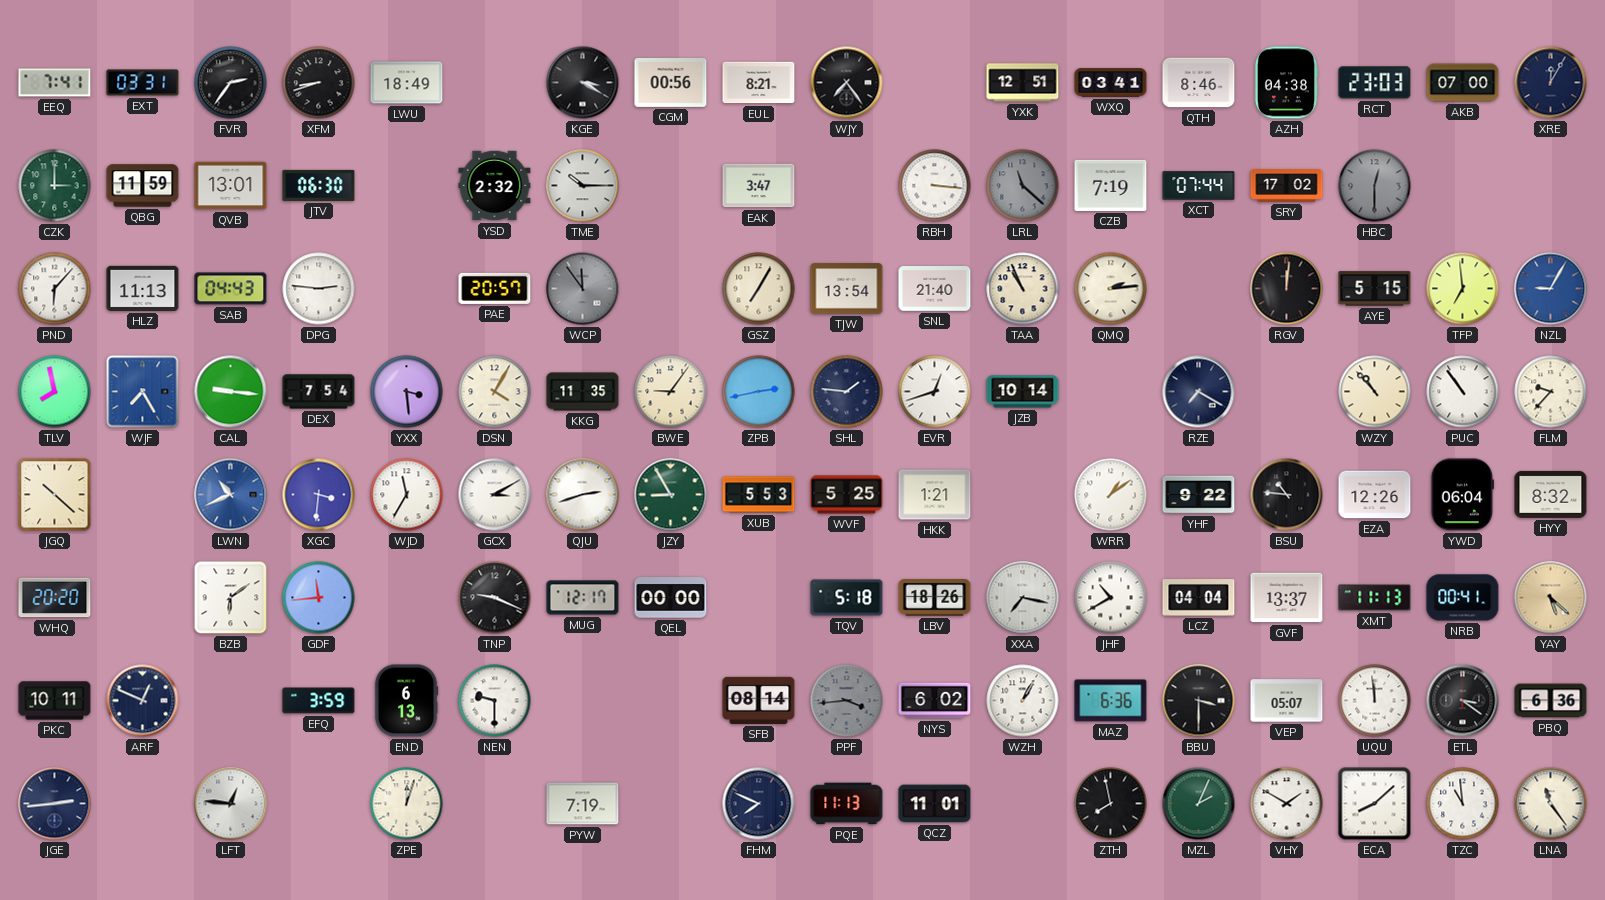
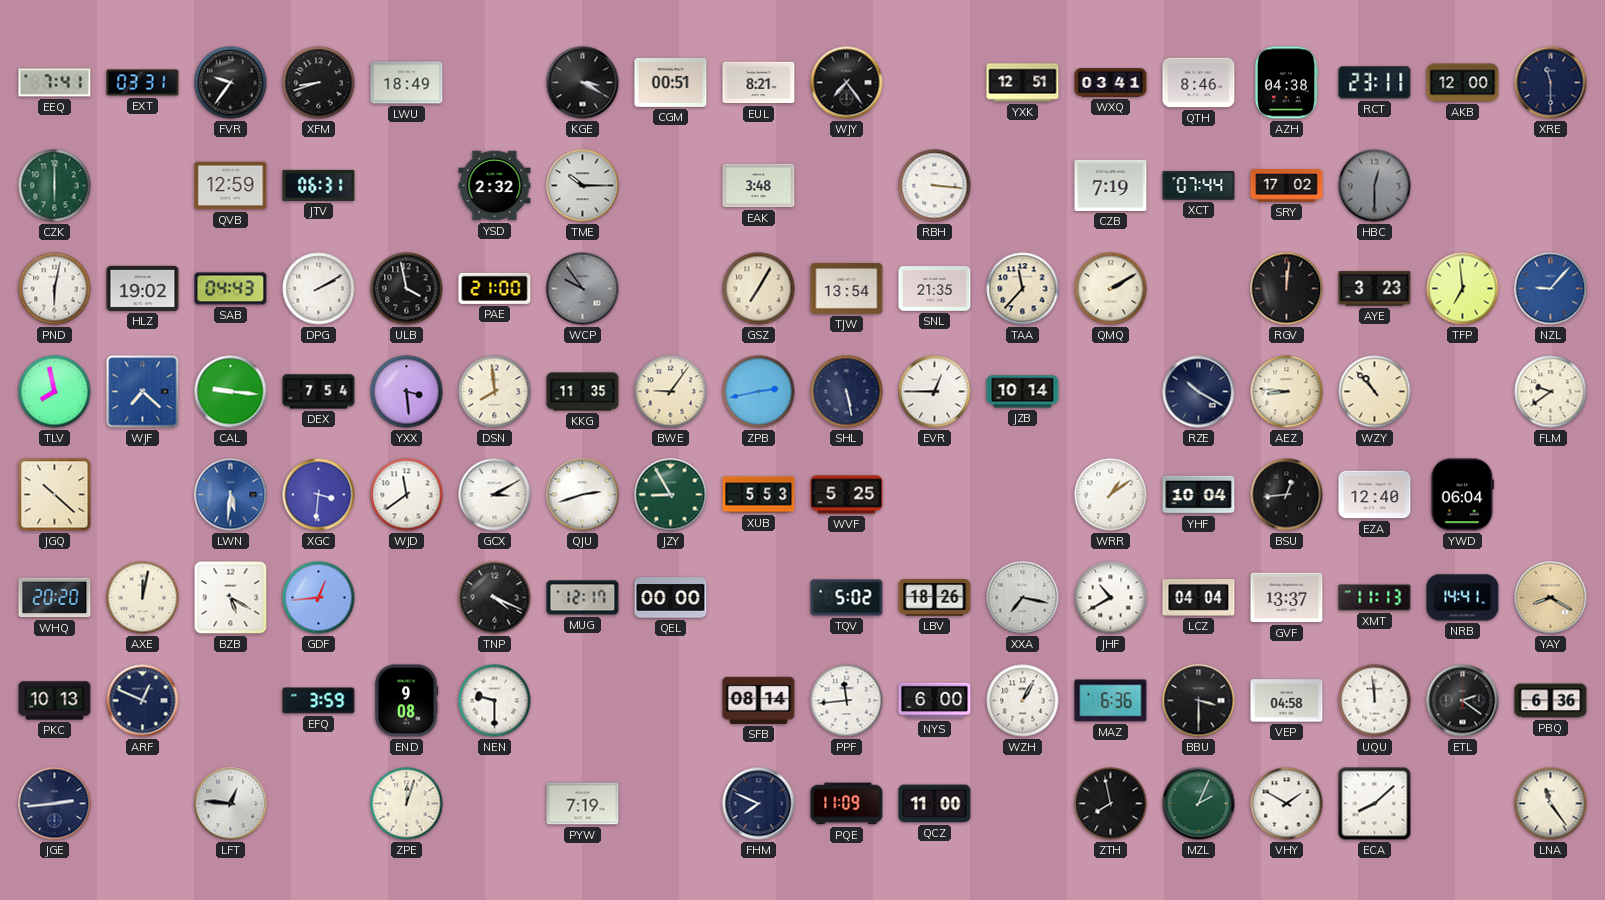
FVR: 2:36 -> 9:36 (231, 83)
CGM: 00:56 -> 00:51 (671, 82)
RCT: 23:03 -> 23:11 (1375, 83)
AKB: 07:00 -> 12:00 (1463, 83)
XRE: 12:05 -> 11:30 (1551, 83)
CZK: 3:00 -> 6:00 (55, 186)
QBG: 11:59 -> none (143, 186)
QVB: 13:01 -> 12:59 (231, 186)
JTV: 06:30 -> 06:31 (319, 185)
EAK: 3:47 -> 3:48 (759, 186)
LRL: 11:22 -> none (1023, 186)
PND: 6:07 -> 6:02 (55, 289)
HLZ: 11:13 -> 19:02 (143, 288)
DPG: 2:46 -> 2:10 (319, 289)
ULB: none -> 3:58 (407, 289)
PAE: 20:57 -> 21:00 (495, 288)
WCP: 11:54 -> 9:54 (583, 289)
SNL: 21:40 -> 21:35 (935, 289)
TAA: 10:56 -> 11:37 (1023, 289)
QMQ: 2:14 -> 2:10 (1111, 289)
AYE: 5:15 -> 3:23 (1375, 289)
NZL: 9:05 -> 9:07 (1551, 289)
WJF: 7:25 -> 7:22 (143, 392)
DSN: 4:05 -> 7:59 (495, 392)
SHL: 1:46 -> 5:28 (847, 392)
EVR: 12:42 -> 12:45 (935, 392)
RZE: 7:20 -> 10:20 (1199, 392)
AEZ: none -> 8:46 (1287, 392)
PUC: 10:54 -> none (1463, 392)
FLM: 9:37 -> 9:39 (1551, 392)
LWN: 10:41 -> 5:31 (231, 495)
WJD: 11:35 -> 11:39 (407, 495)
HKK: 1:21 -> none (935, 495)
YHF: 9:22 -> 10:04 (1199, 495)
BSU: 10:46 -> 12:44 (1287, 495)
EZA: 12:26 -> 12:40 (1375, 495)
HYY: 8:32 -> none (1551, 494)
AXE: none -> 12:02 (143, 598)
BZB: 6:09 -> 5:20 (231, 598)
GDF: 11:44 -> 12:44 (319, 598)
TNP: 9:19 -> 4:19 (495, 598)
TQV: 5:18 -> 5:02 (847, 598)
NRB: 00:41 -> 14:41 (1463, 598)
YAY: 5:22 -> 8:20 (1551, 598)
PKC: 10:11 -> 10:13 (55, 701)
END: 6:13 -> 9:08 (406, 701)
PPF: 3:44 -> 11:44 (847, 701)
PPF dial: grey -> white (847, 701)
NYS: 6:02 -> 6:00 (935, 701)
VEP: 05:07 -> 04:58 (1287, 701)
ETL: 3:21 -> 2:21 (1463, 701)
PQE: 11:13 -> 11:09 (847, 804)
QCZ: 11:01 -> 11:00 (935, 804)
TZC: 10:59 -> none (1463, 804)
